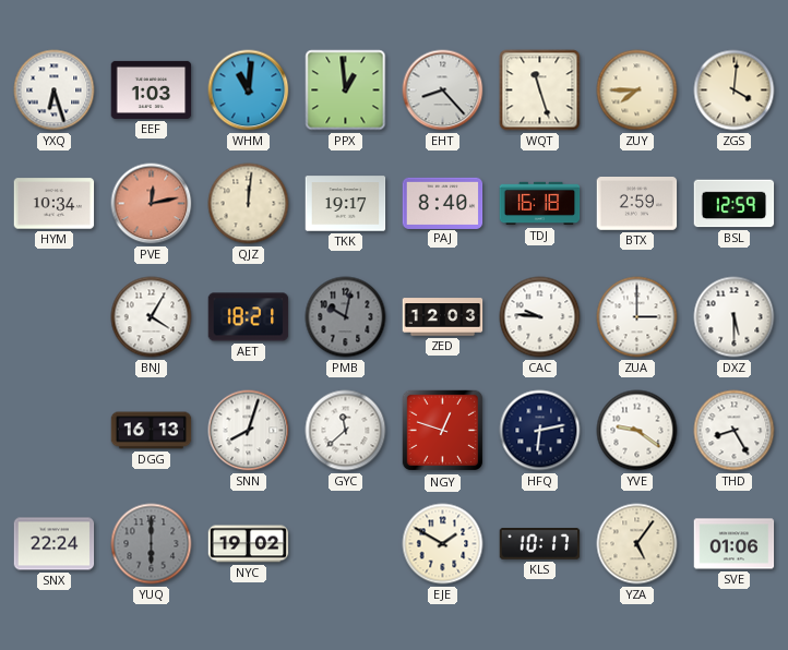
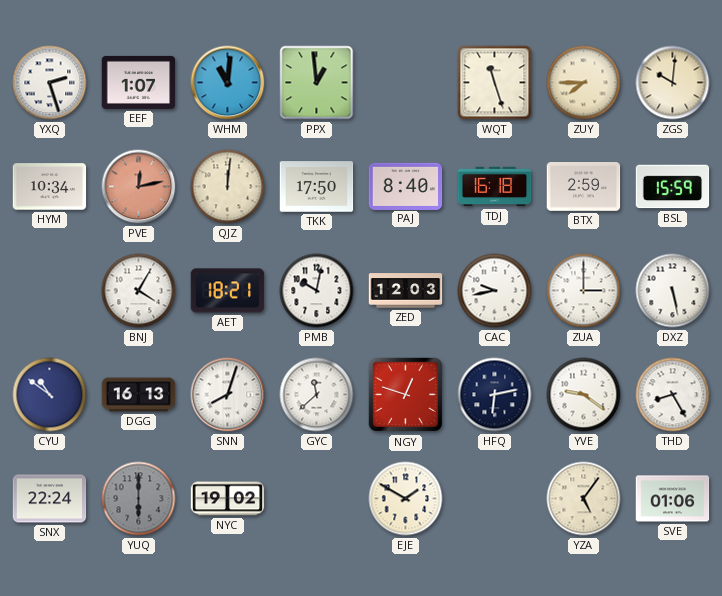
YXQ: 6:27 -> 2:27 (50, 83)
EEF: 1:03 -> 1:07 (139, 82)
EHT: 8:23 -> none (443, 91)
ZGS: 4:01 -> 10:01 (673, 83)
TKK: 19:17 -> 17:50 (317, 187)
BSL: 12:59 -> 15:59 (673, 187)
PMB dial: grey -> white (317, 291)
CAC: 9:46 -> 9:43 (495, 291)
DXZ: 5:30 -> 5:28 (673, 291)
CYU: none -> 10:51 (50, 395)
KLS: 10:17 -> none (540, 544)
